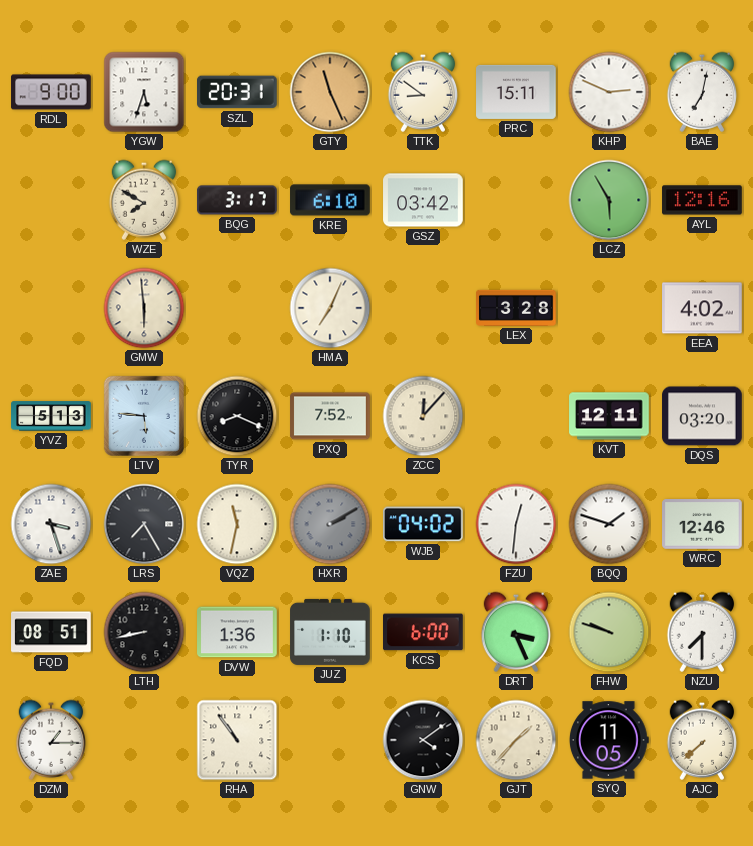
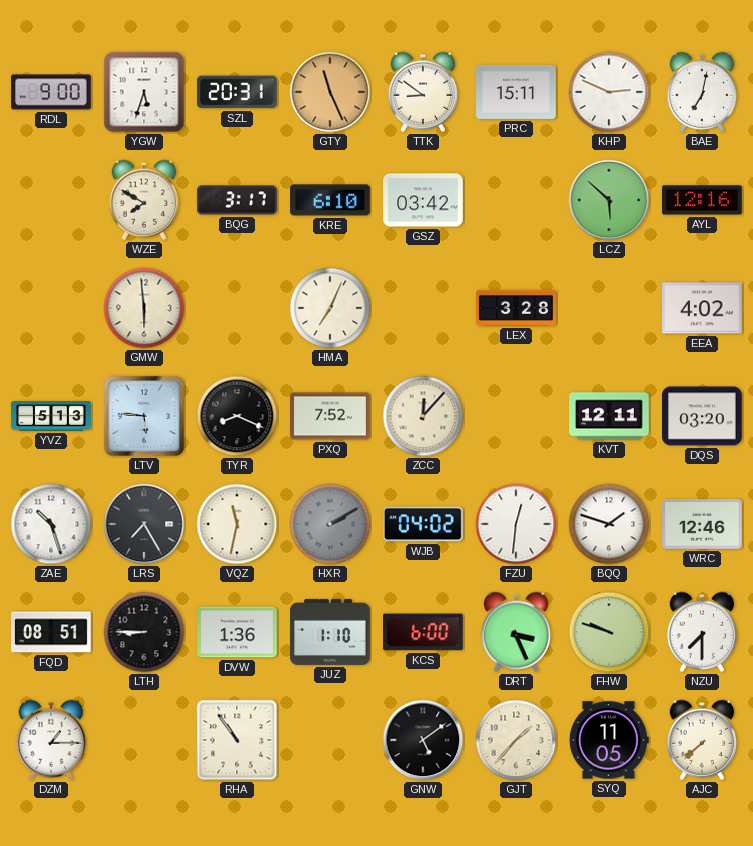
LCZ: 5:55 -> 5:52 (609, 200)
ZAE: 3:27 -> 10:27 (51, 524)
LTH: 8:43 -> 8:45 (144, 632)
GNW: 4:09 -> 5:09 (423, 740)
